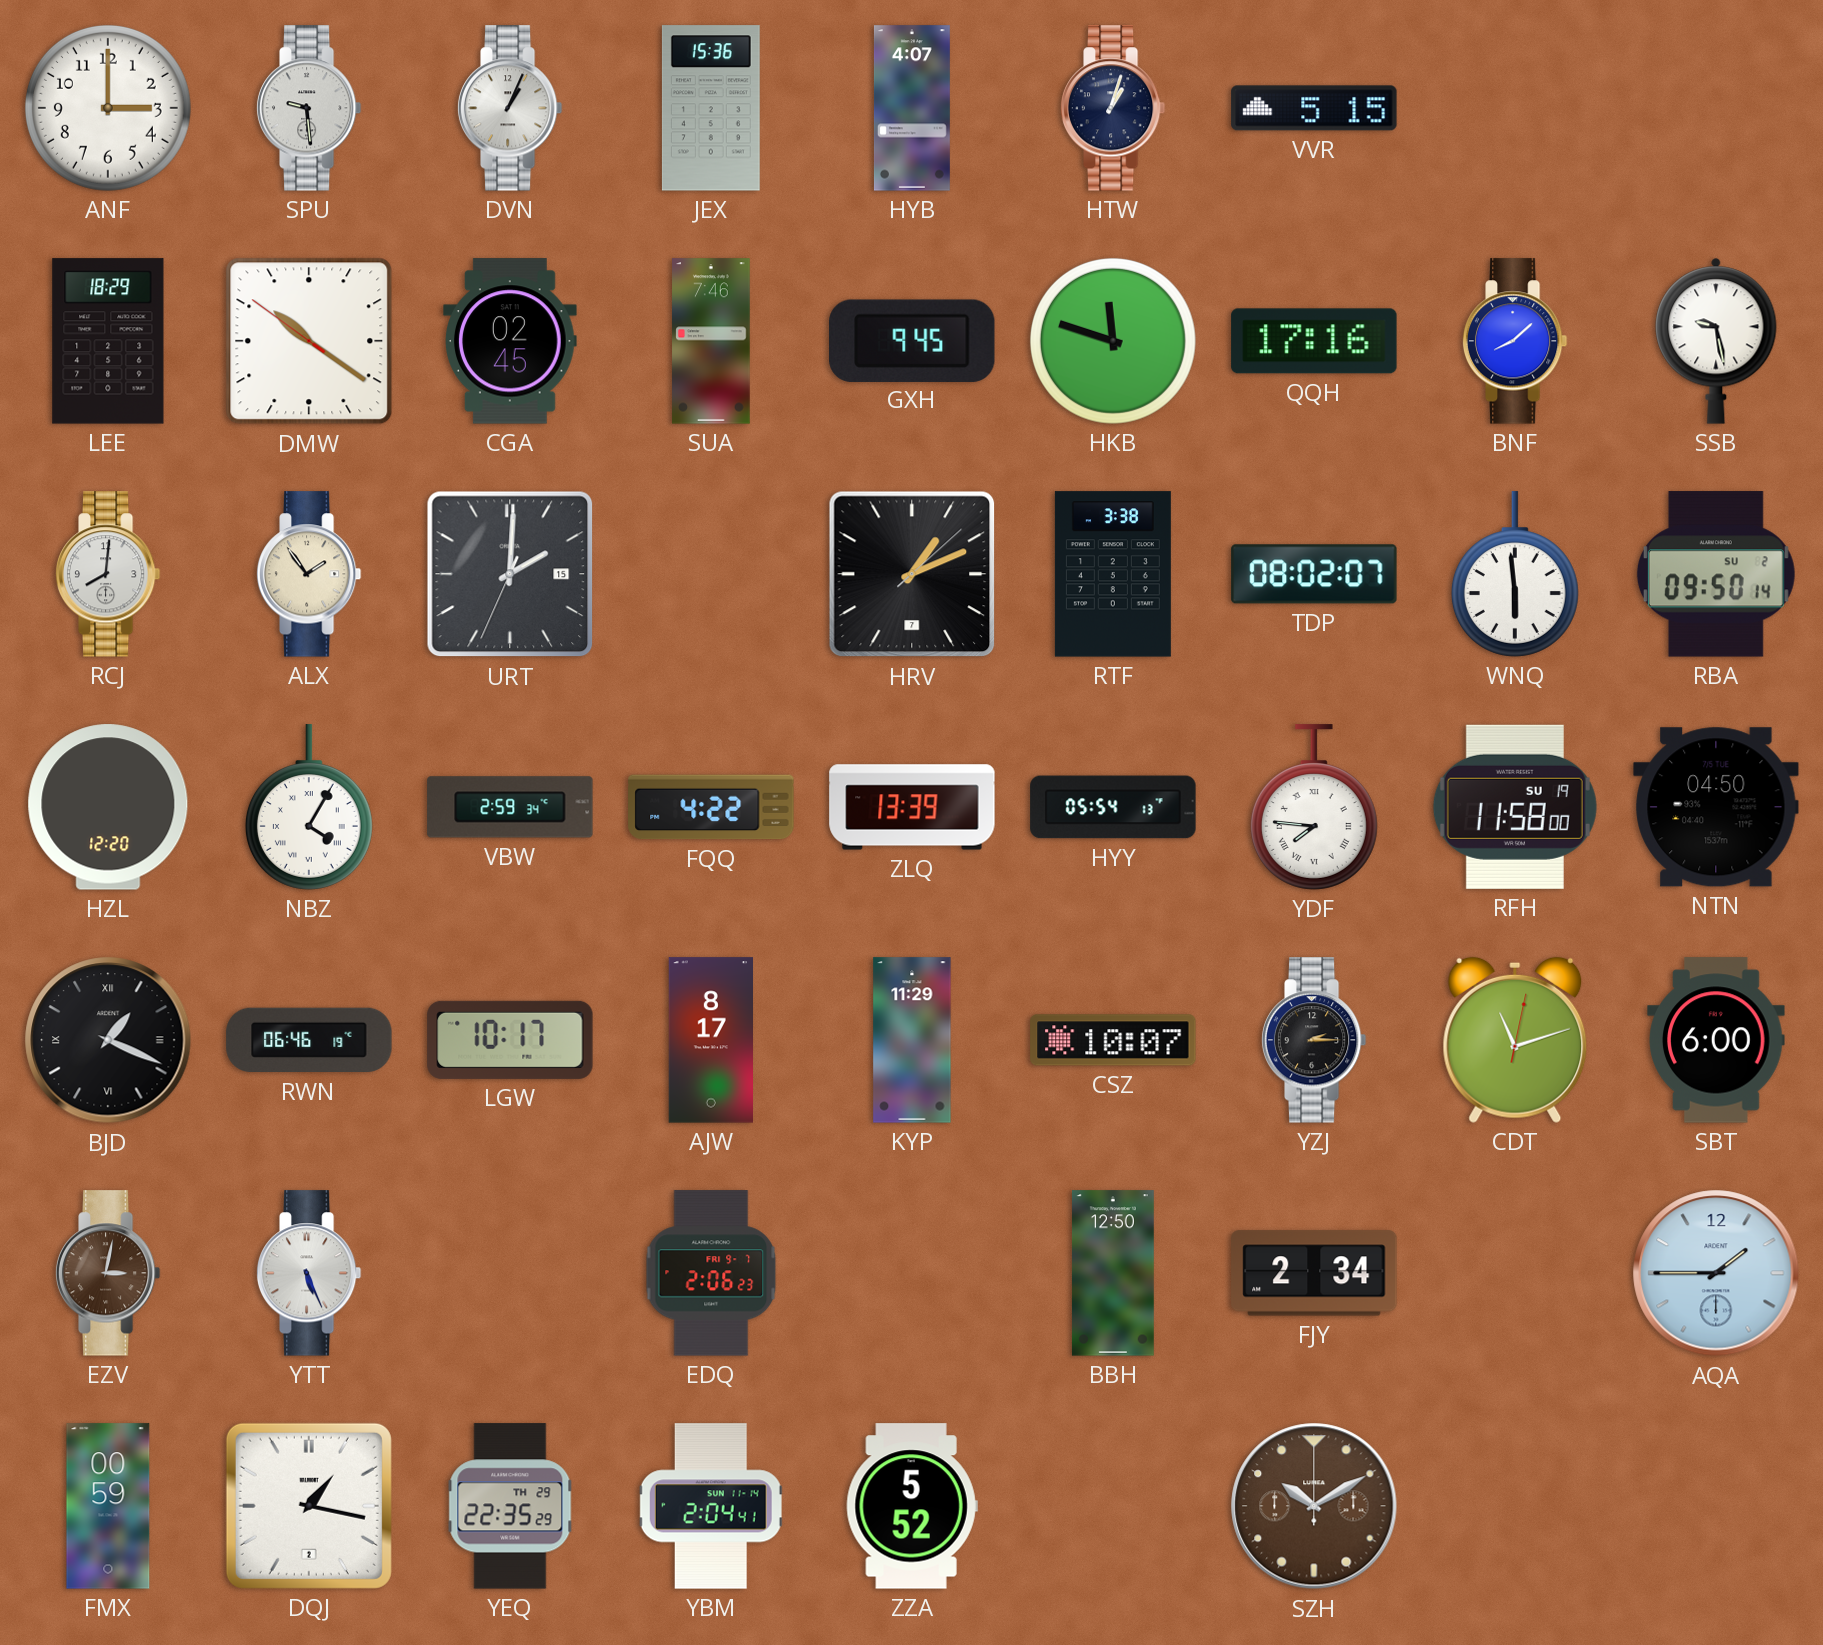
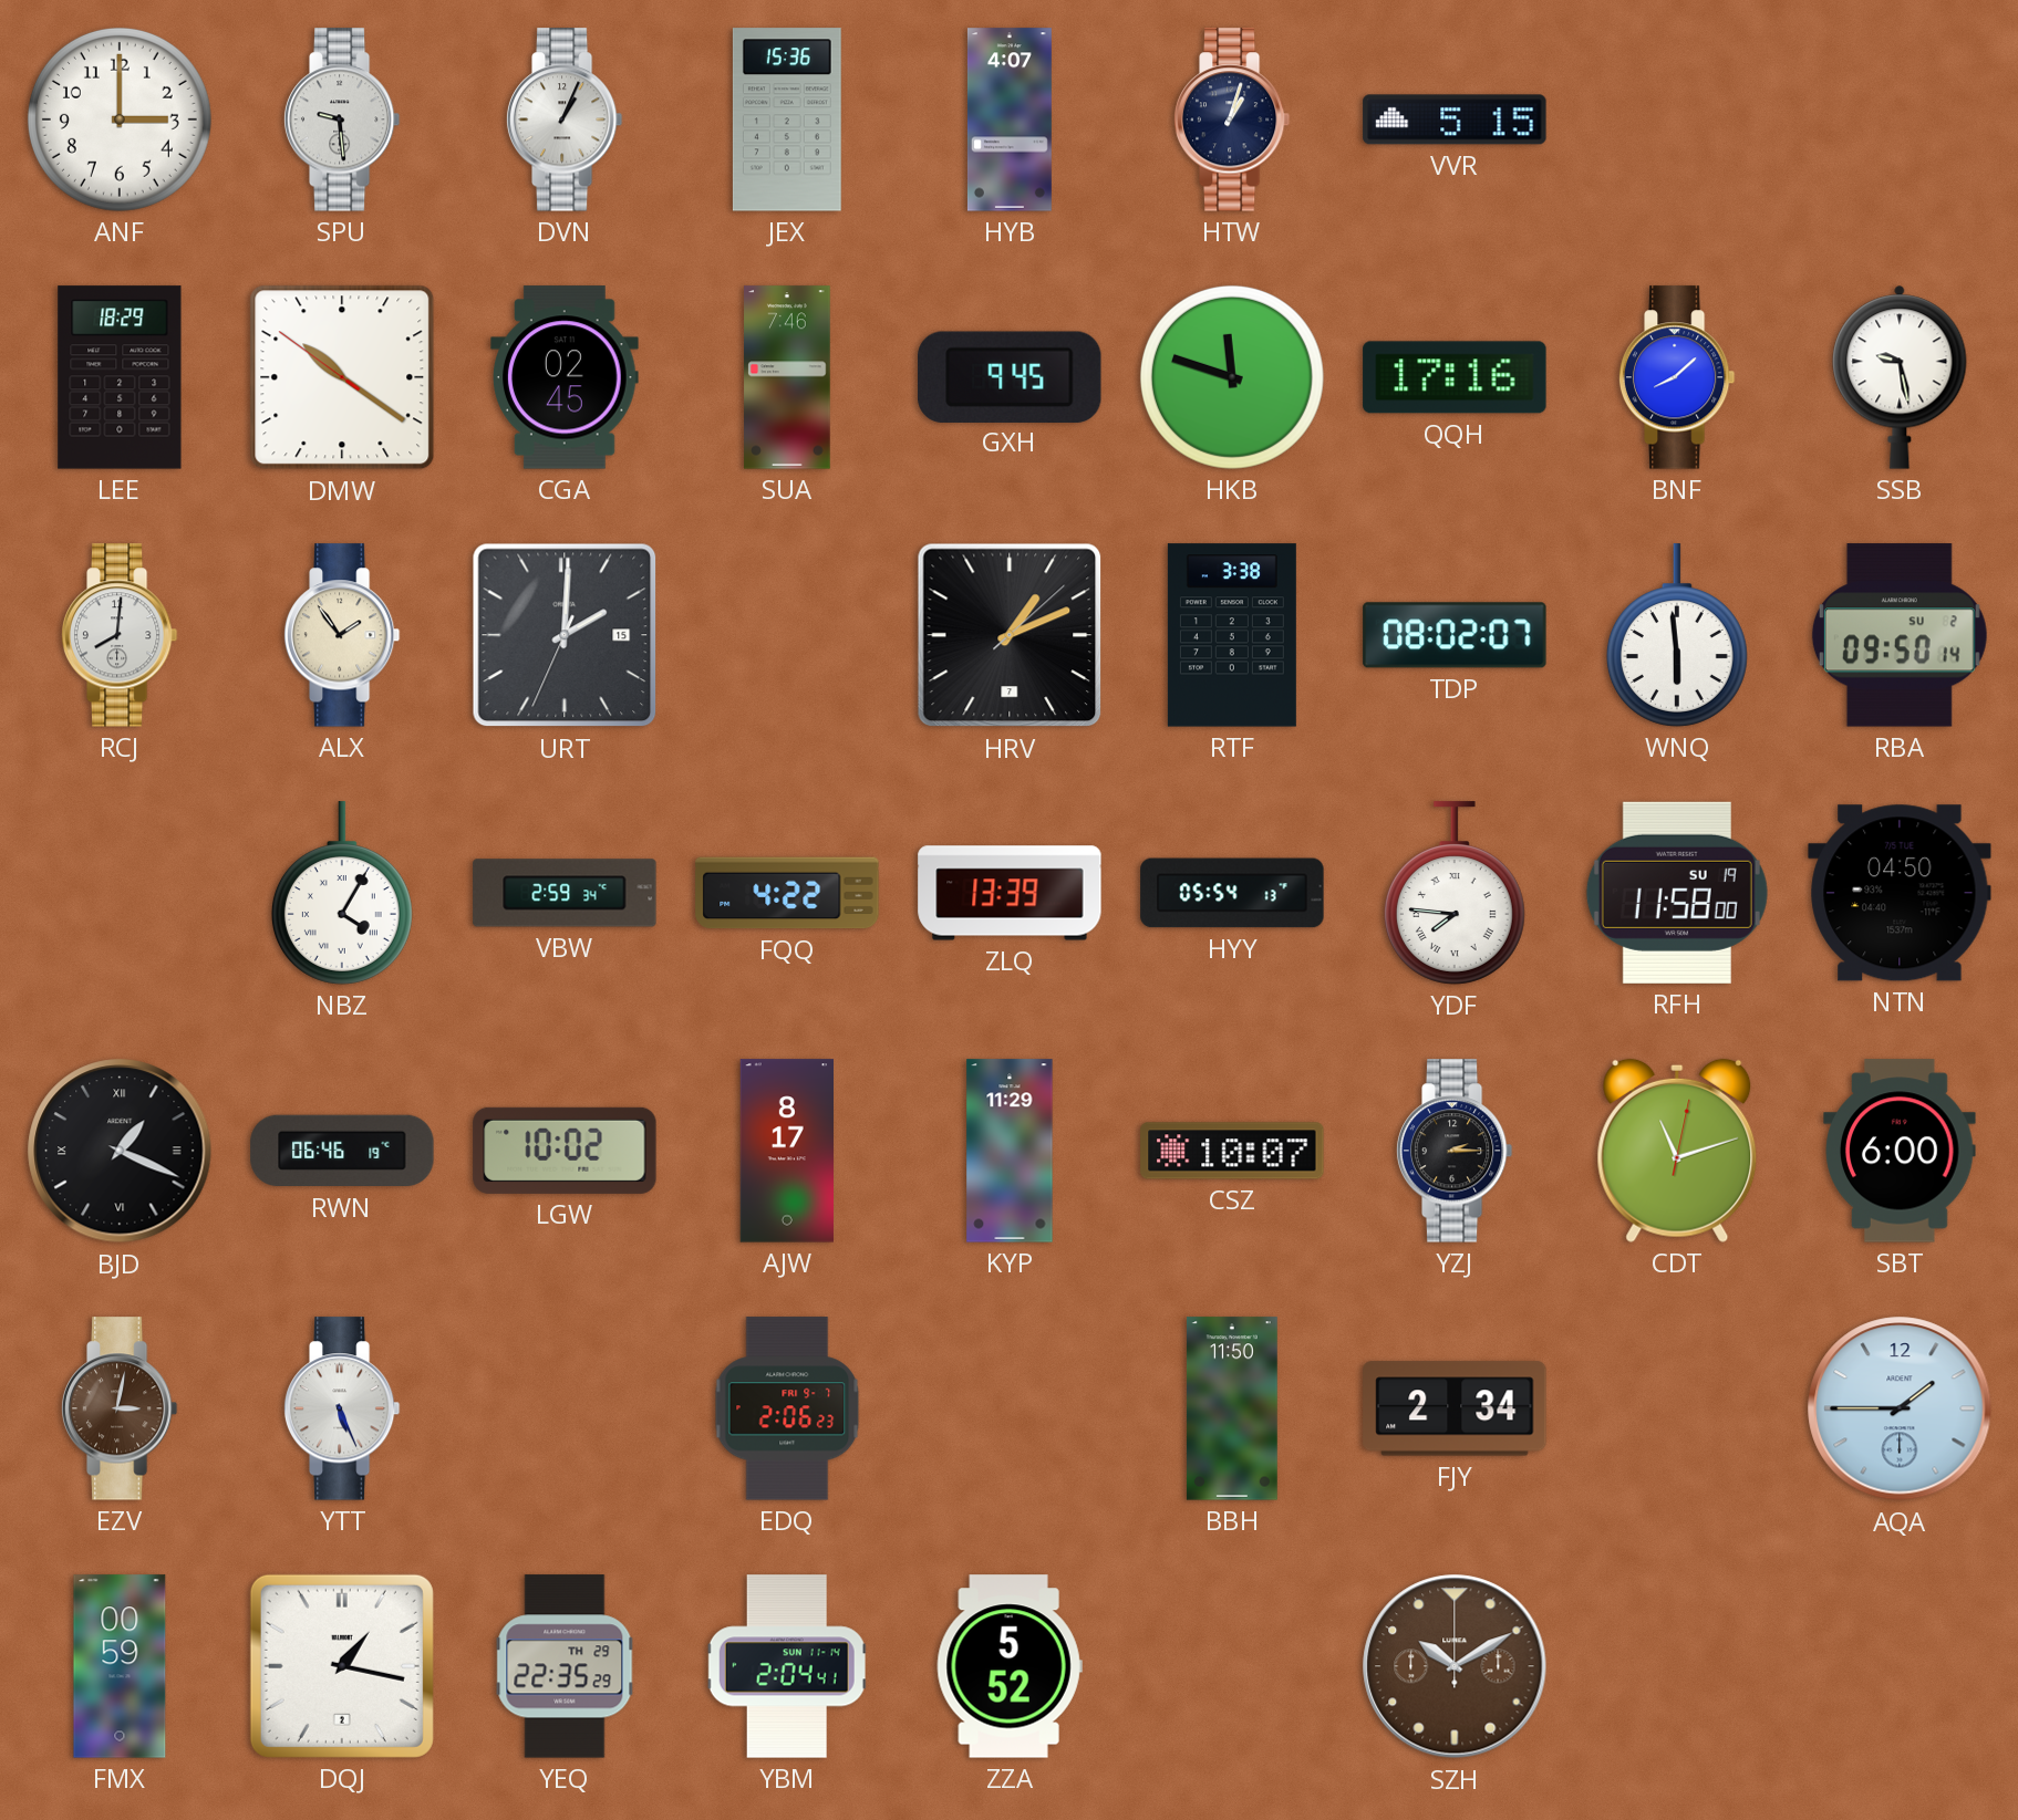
HZL: 12:20 -> none (108, 807)
LGW: 10:17 -> 10:02 (565, 1151)
BBH: 12:50 -> 11:50 (1232, 1408)
